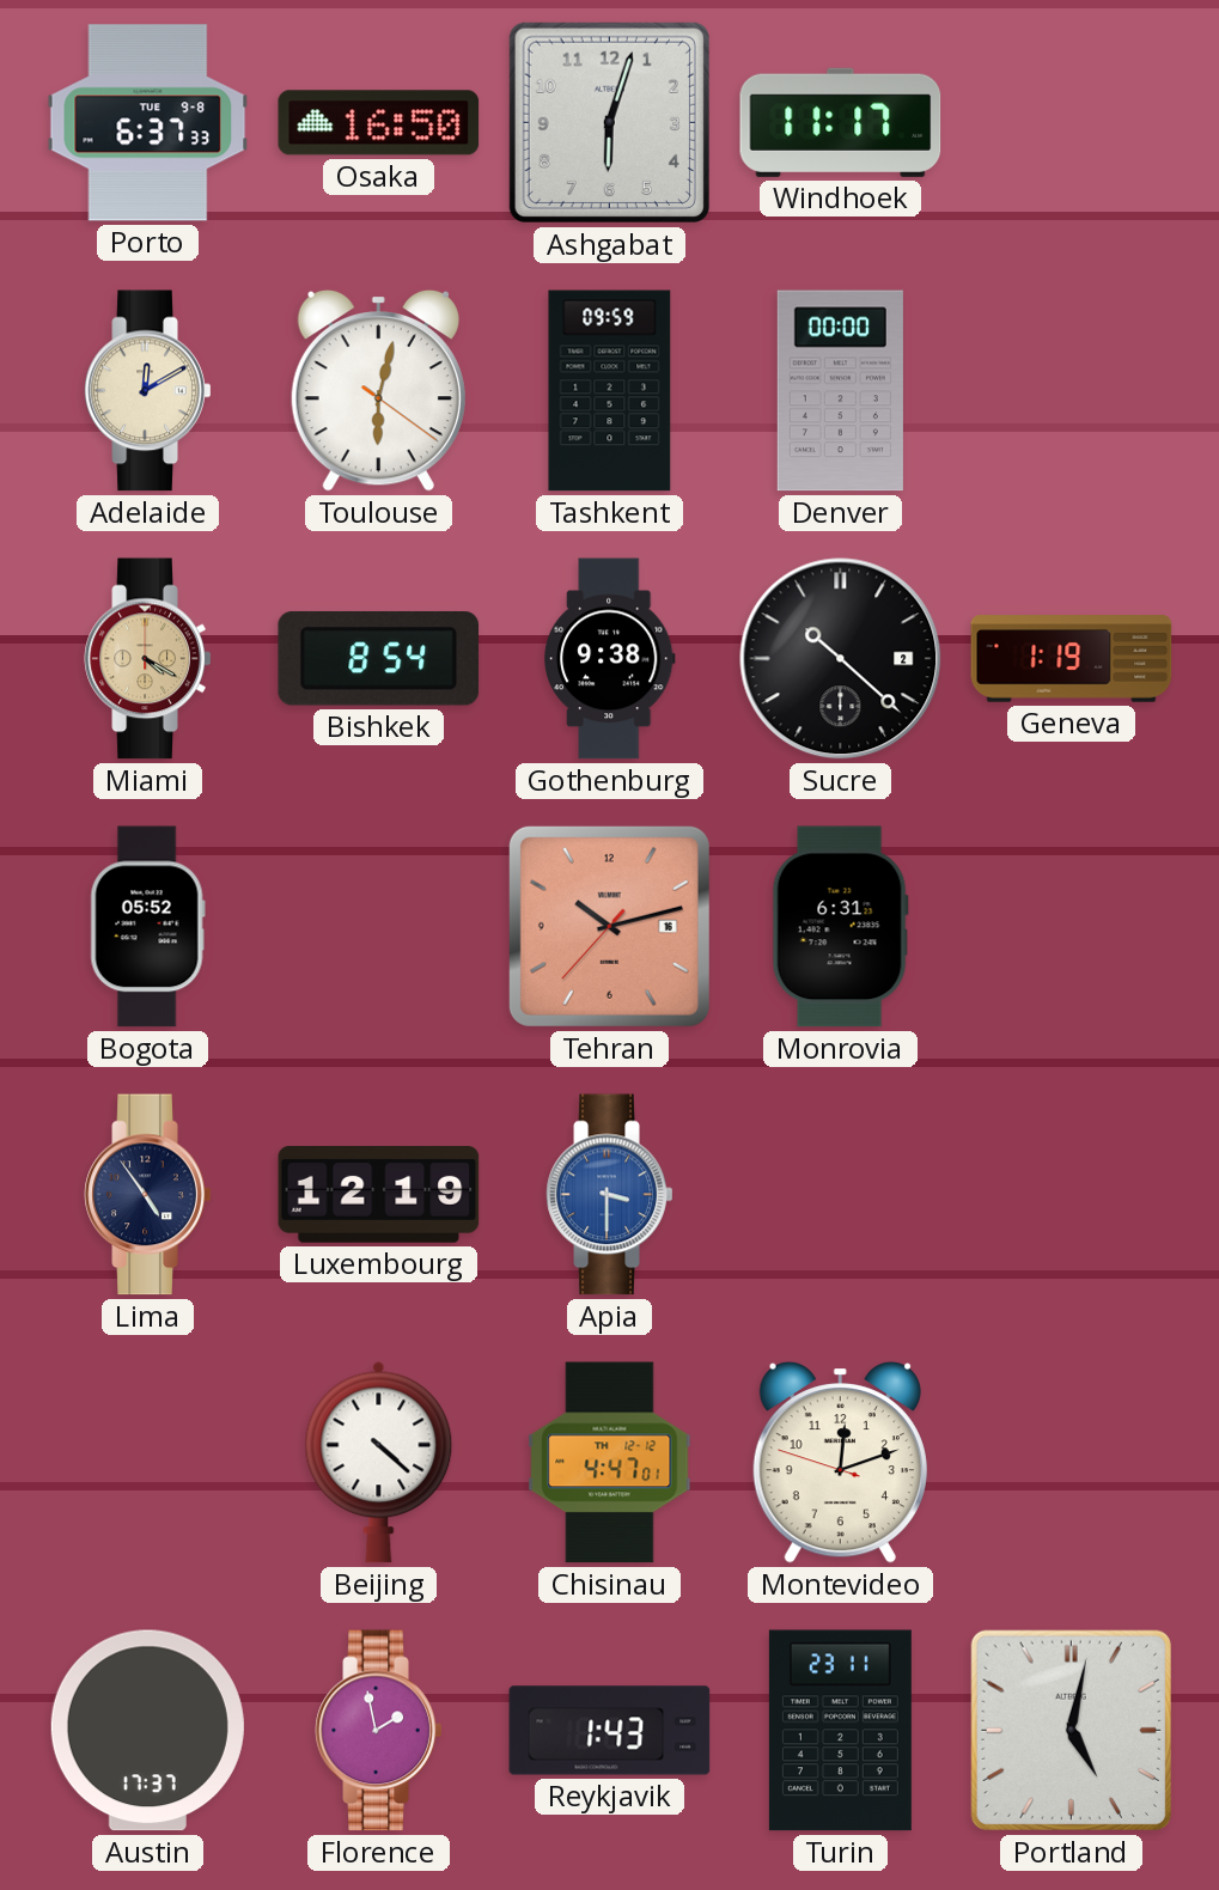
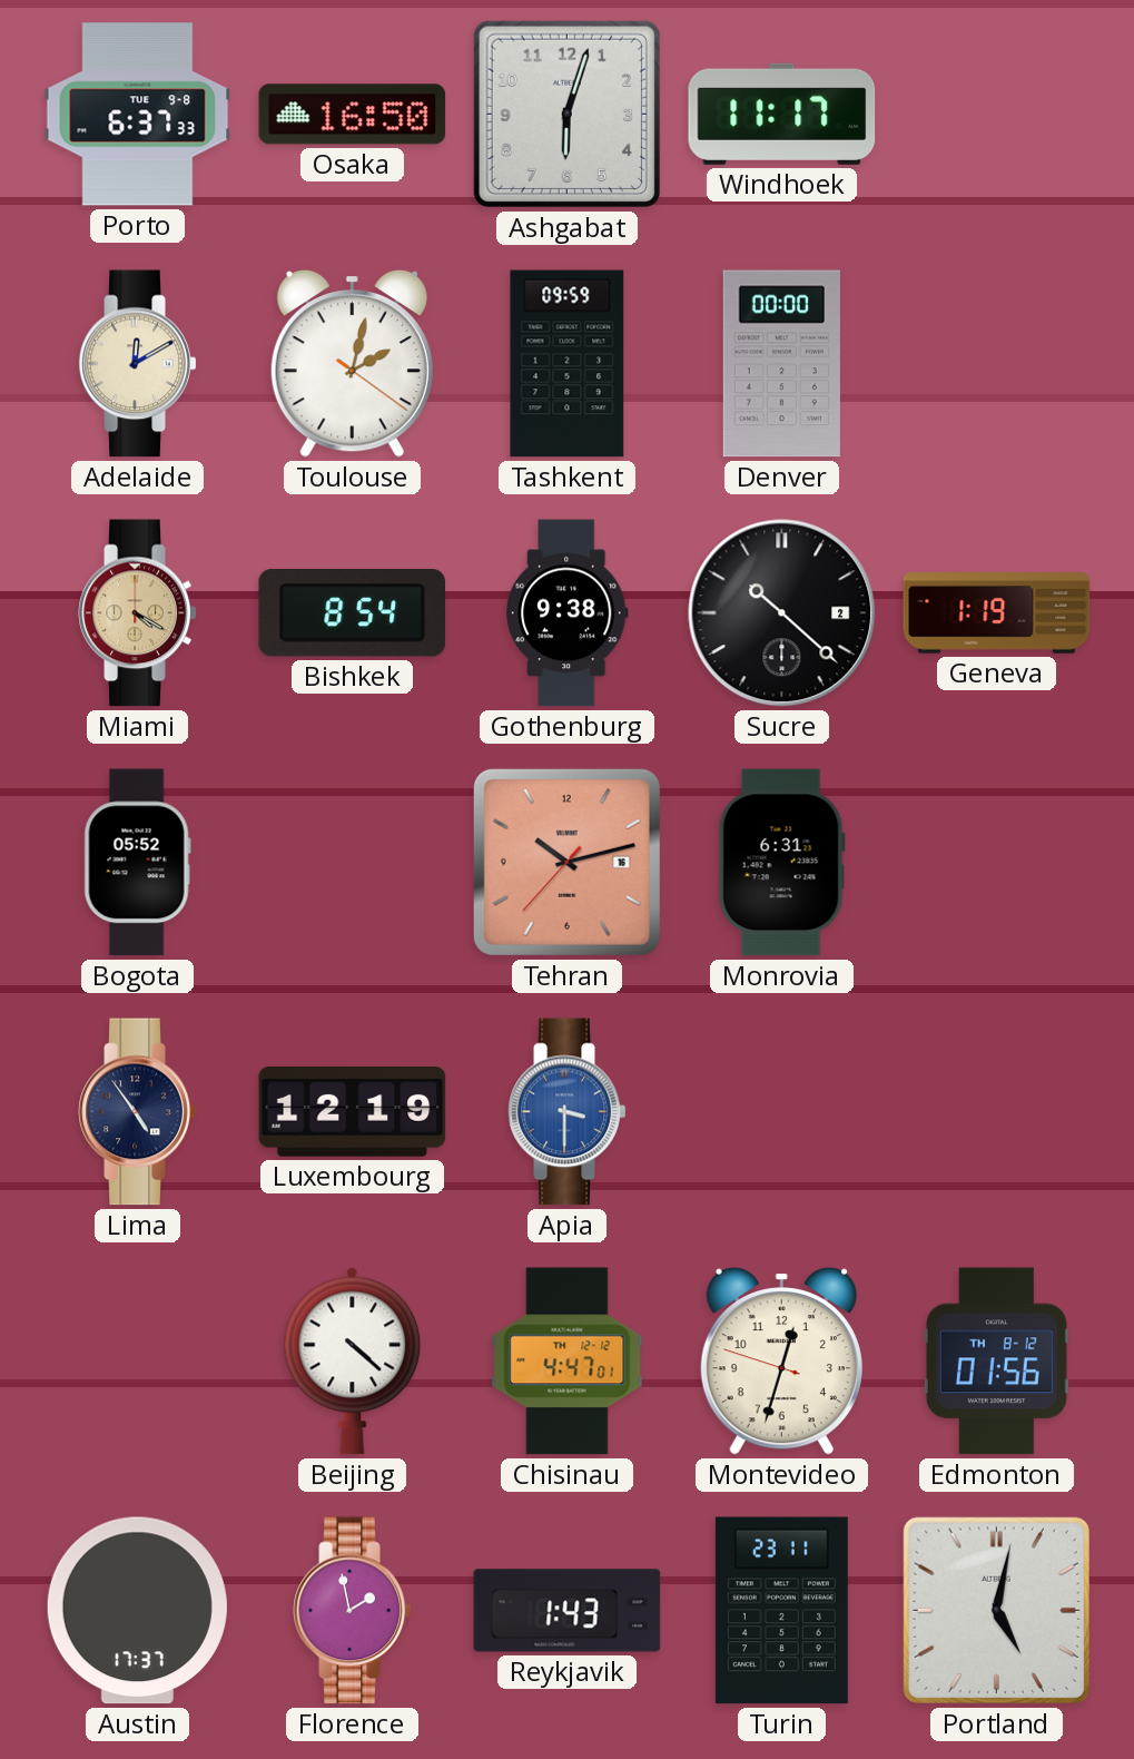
Toulouse: 6:02 -> 2:02 (352, 363)
Montevideo: 12:11 -> 12:32 (781, 1360)
Edmonton: none -> 01:56 (996, 1362)
